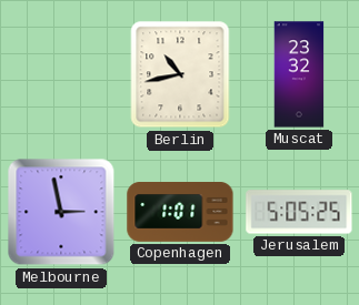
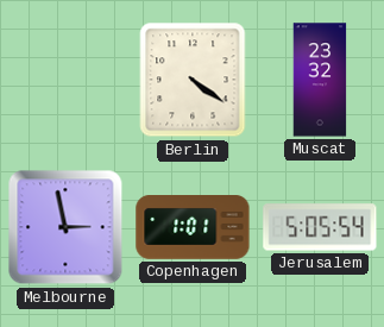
Berlin: 10:43 -> 4:21 (193, 80)
Jerusalem: 5:05:25 -> 5:05:54 (320, 227)
